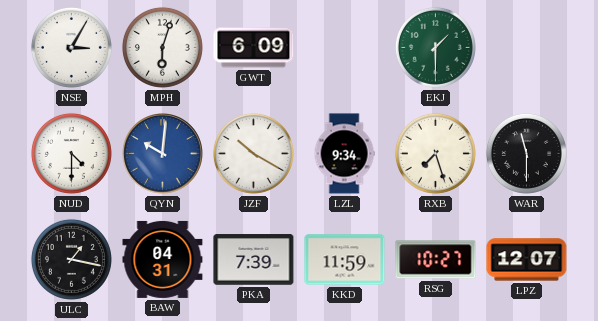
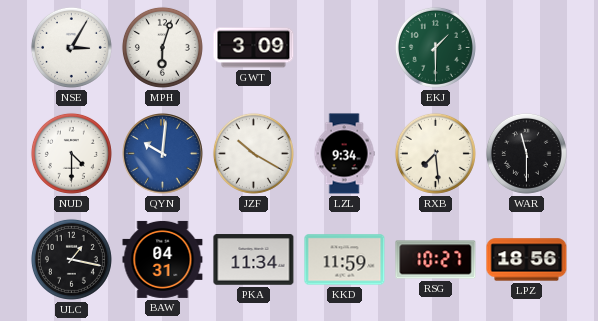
GWT: 6:09 -> 3:09 (254, 48)
RXB: 7:27 -> 7:29 (435, 153)
PKA: 7:39 -> 11:34 (254, 260)
LPZ: 12:07 -> 18:56 (527, 260)
